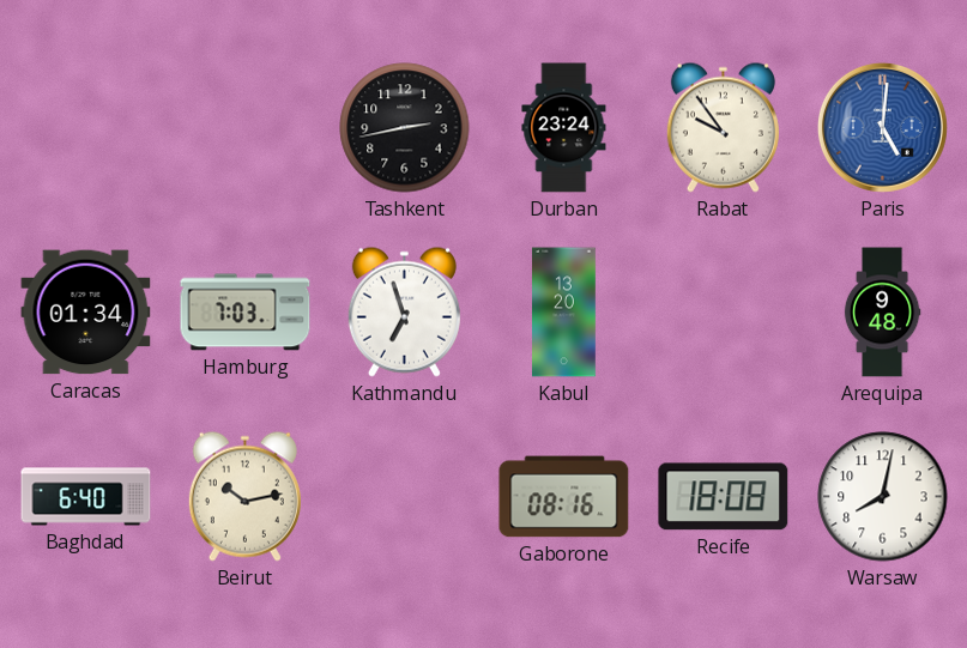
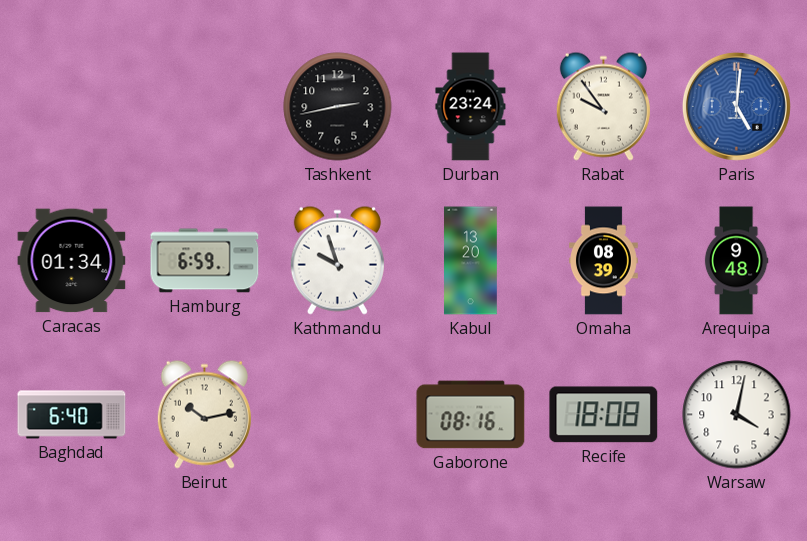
Hamburg: 7:03 -> 6:59 (205, 261)
Kathmandu: 6:57 -> 9:57 (337, 260)
Omaha: none -> 08:39 (604, 261)
Warsaw: 8:02 -> 4:02 (737, 415)
